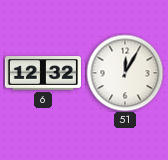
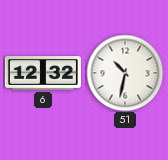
51: 12:05 -> 10:32 (125, 73)
